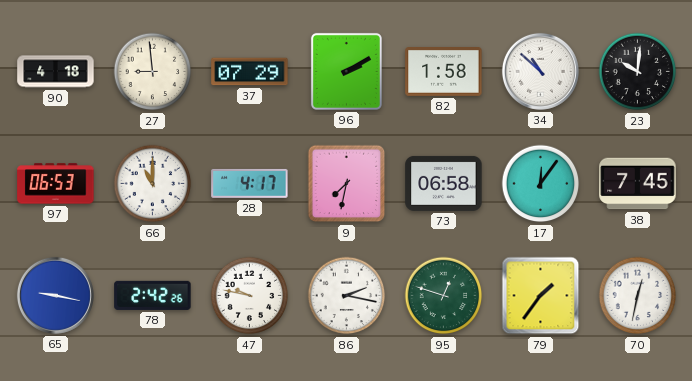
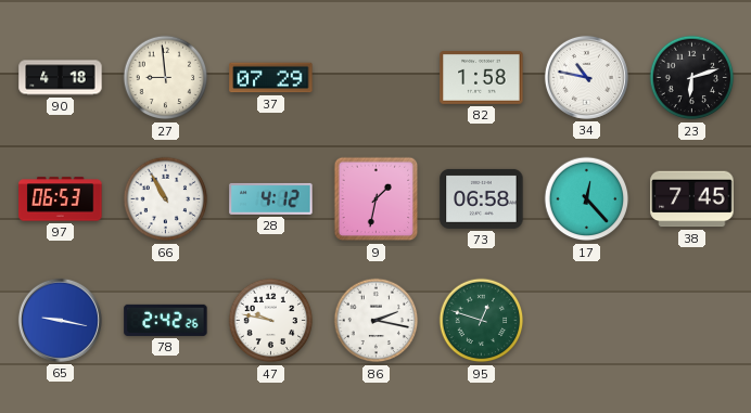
96: 2:10 -> none (346, 71)
34: 10:52 -> 10:47 (586, 77)
23: 10:01 -> 6:12 (692, 78)
66: 11:00 -> 10:55 (166, 199)
28: 4:17 -> 4:12 (271, 198)
9: 7:32 -> 1:32 (377, 199)
17: 12:06 -> 12:23 (587, 199)
79: 1:36 -> none (541, 296)
70: 12:32 -> none (638, 296)
